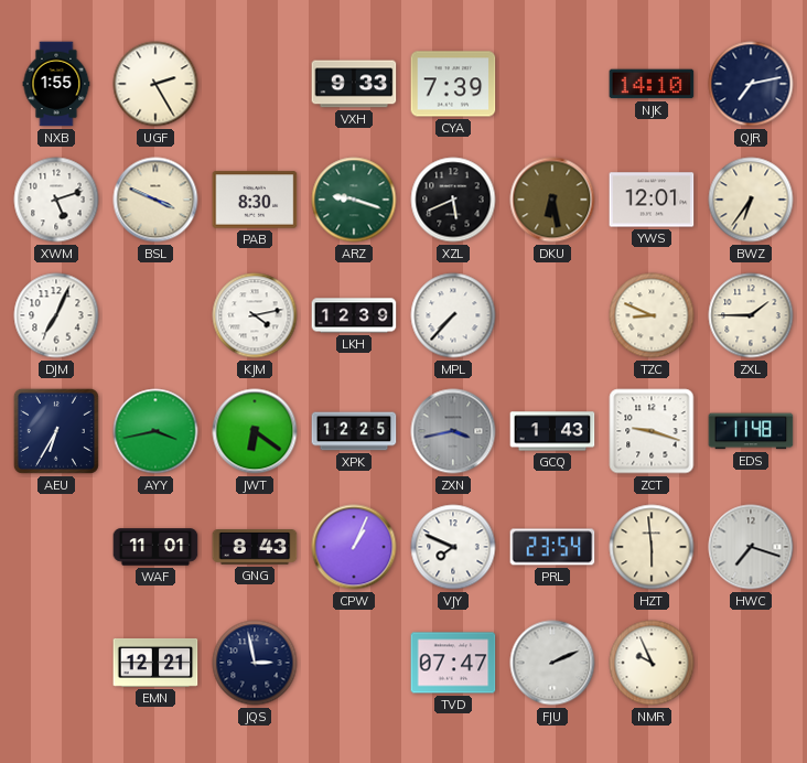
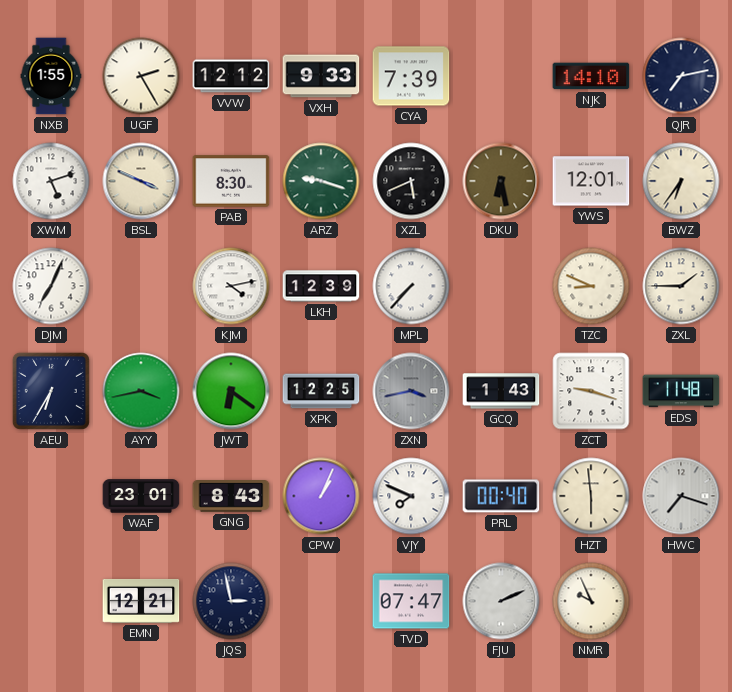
VVW: none -> 12:12 (231, 76)
WAF: 11:01 -> 23:01 (141, 496)
PRL: 23:54 -> 00:40 (501, 496)
